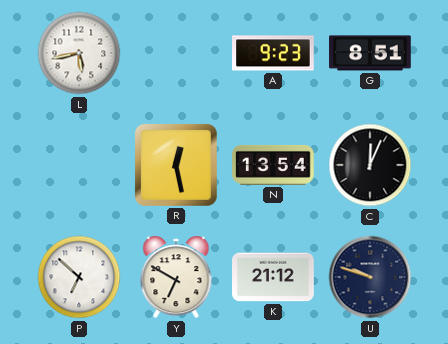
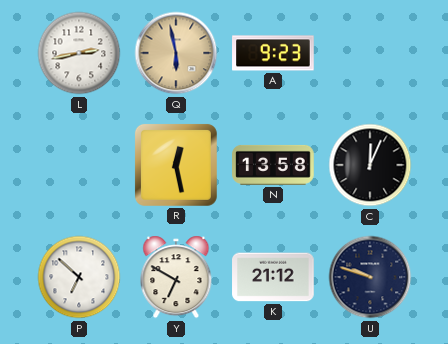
L: 5:43 -> 2:43 (79, 53)
Q: none -> 5:58 (176, 53)
G: 8:51 -> none (370, 53)
N: 13:54 -> 13:58 (273, 165)
